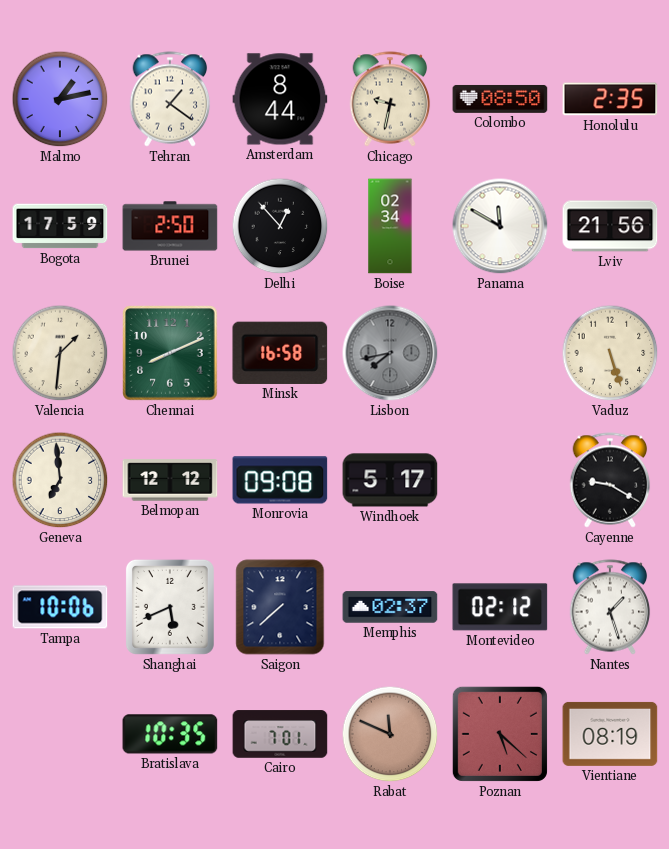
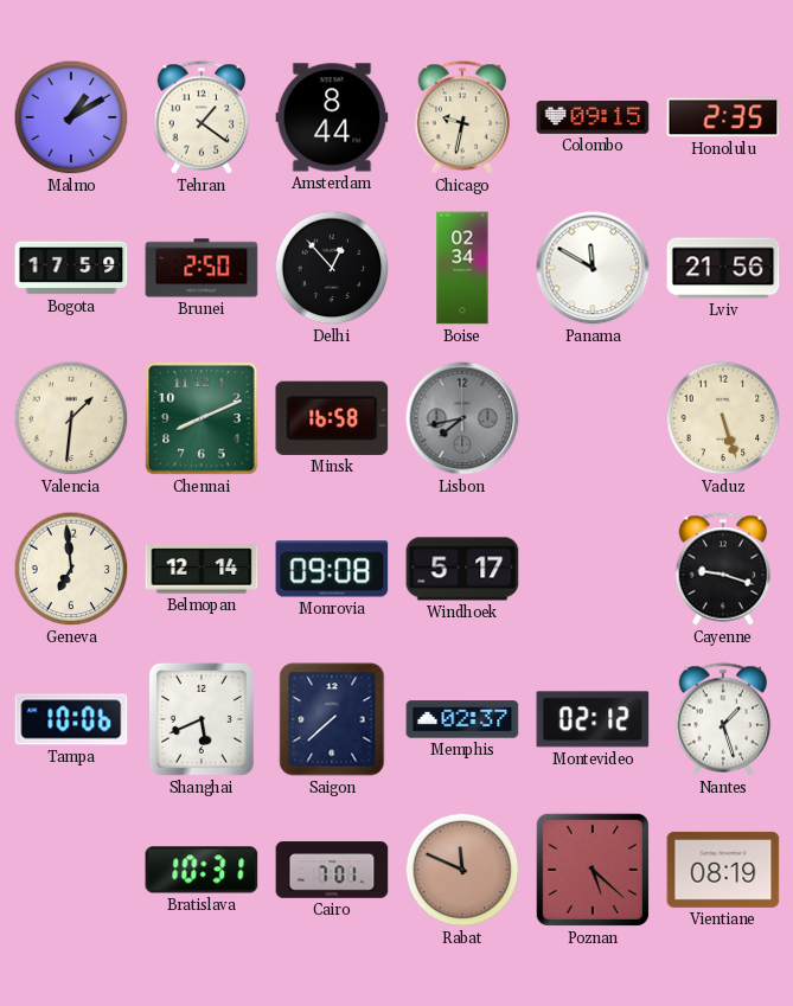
Malmo: 1:13 -> 1:10 (71, 117)
Colombo: 08:50 -> 09:15 (593, 117)
Belmopan: 12:12 -> 12:14 (202, 569)
Cayenne: 9:20 -> 9:18 (723, 569)
Bratislava: 10:35 -> 10:31 (202, 870)
